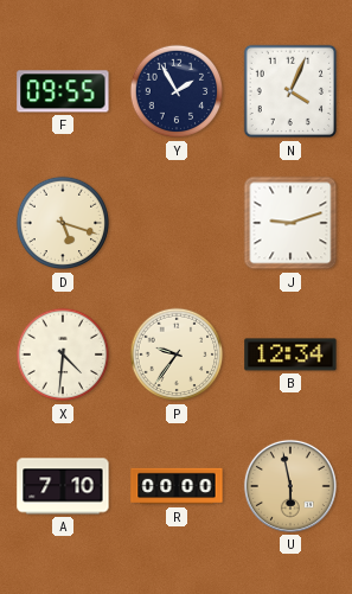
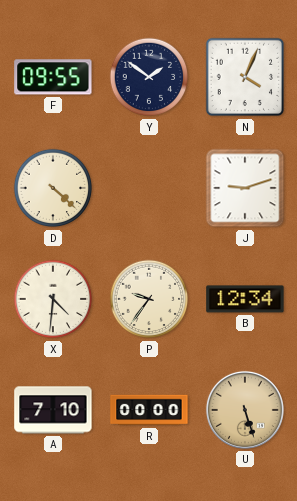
Y: 1:55 -> 1:51 (149, 77)
D: 5:18 -> 4:22 (53, 188)
U: 5:58 -> 5:27 (245, 410)
